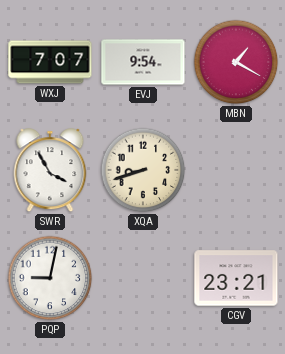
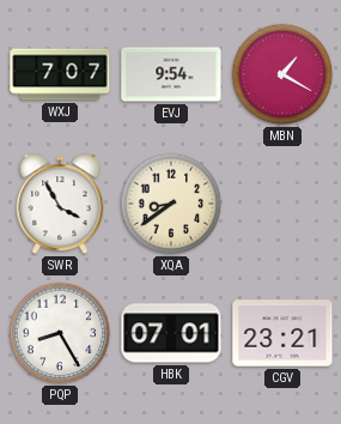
XQA: 8:42 -> 8:39 (171, 204)
PQP: 9:02 -> 8:25 (60, 333)
HBK: none -> 07:01 (171, 333)
